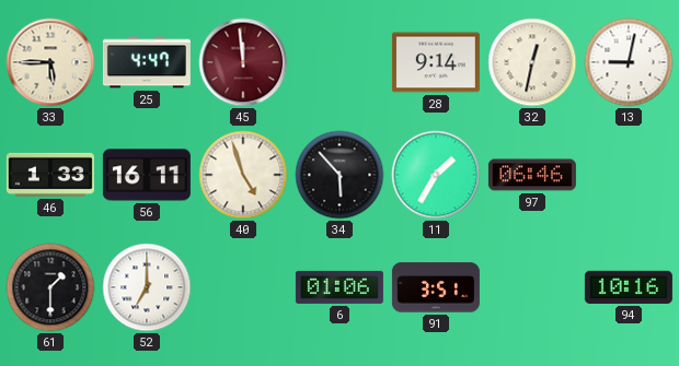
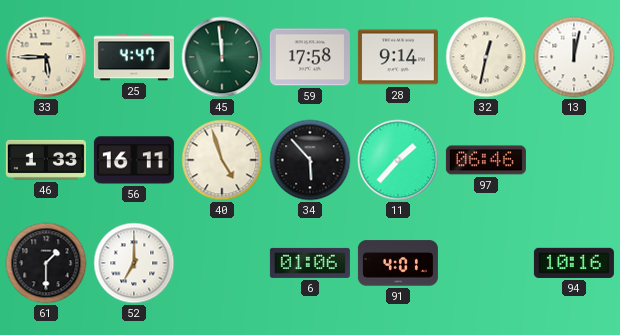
45 dial: burgundy -> green (222, 57)
59: none -> 17:58 (310, 57)
13: 9:02 -> 12:02 (574, 57)
11: 1:35 -> 1:37 (398, 160)
91: 3:51 -> 4:01 (398, 263)
